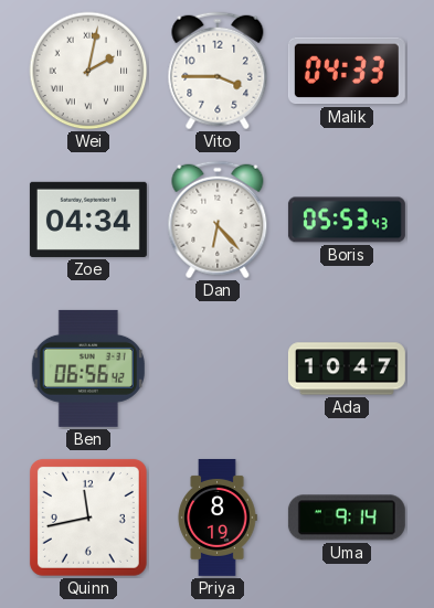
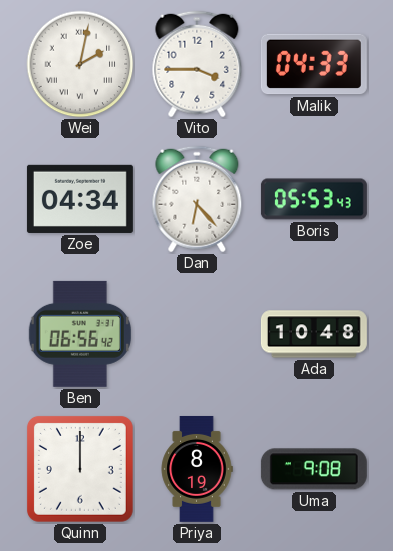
Ada: 10:47 -> 10:48 (314, 334)
Quinn: 11:43 -> 12:00 (80, 469)
Uma: 9:14 -> 9:08 (314, 469)
